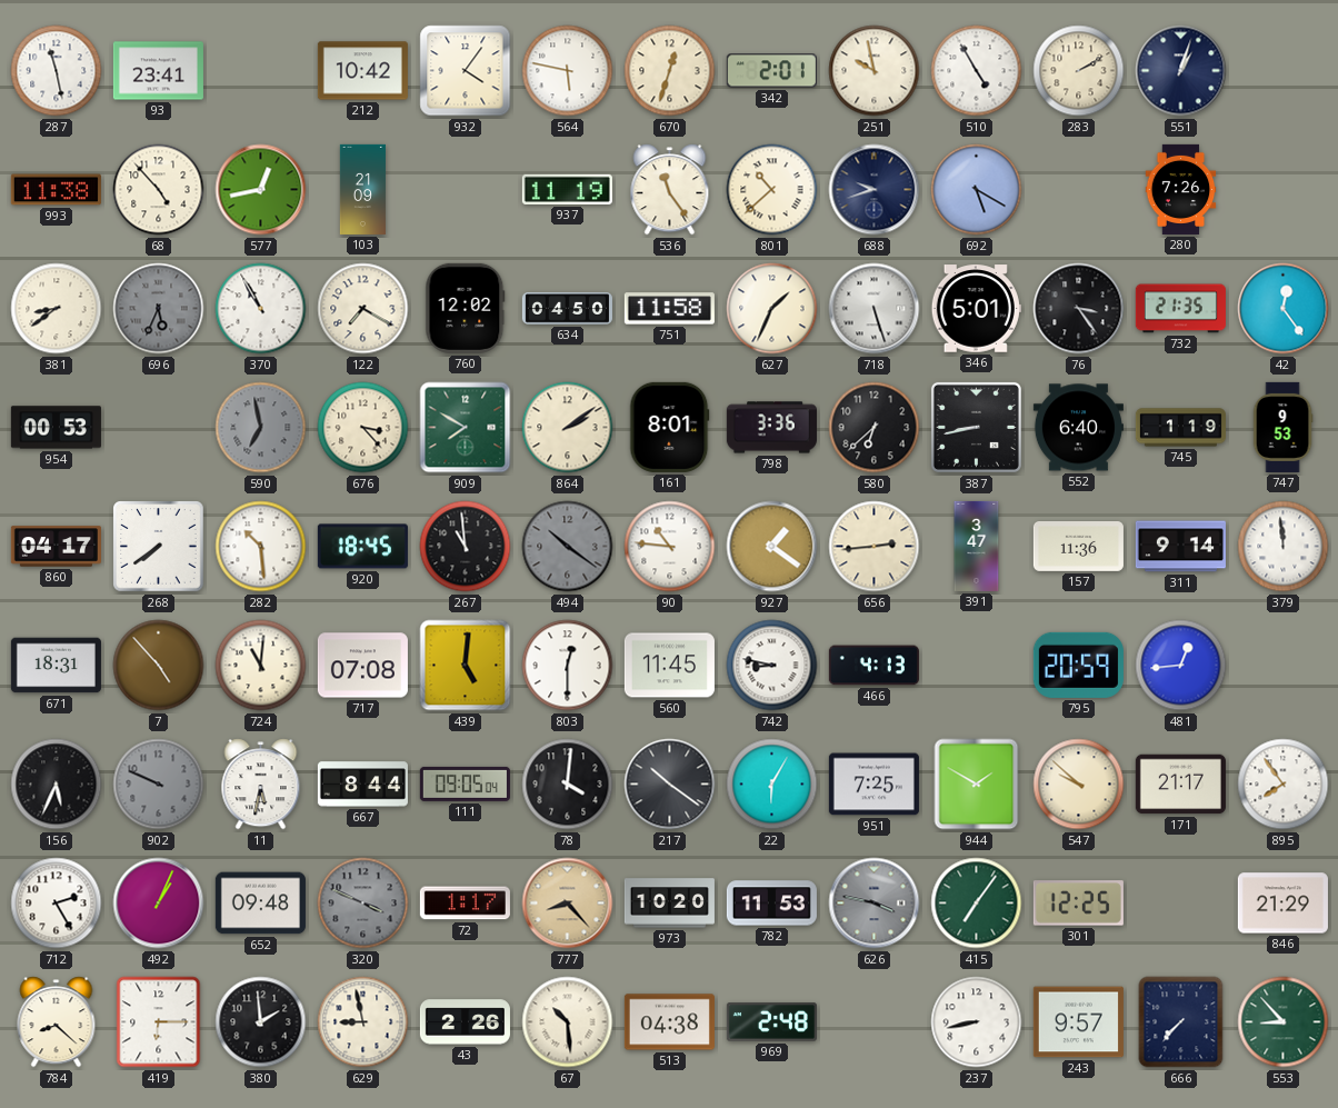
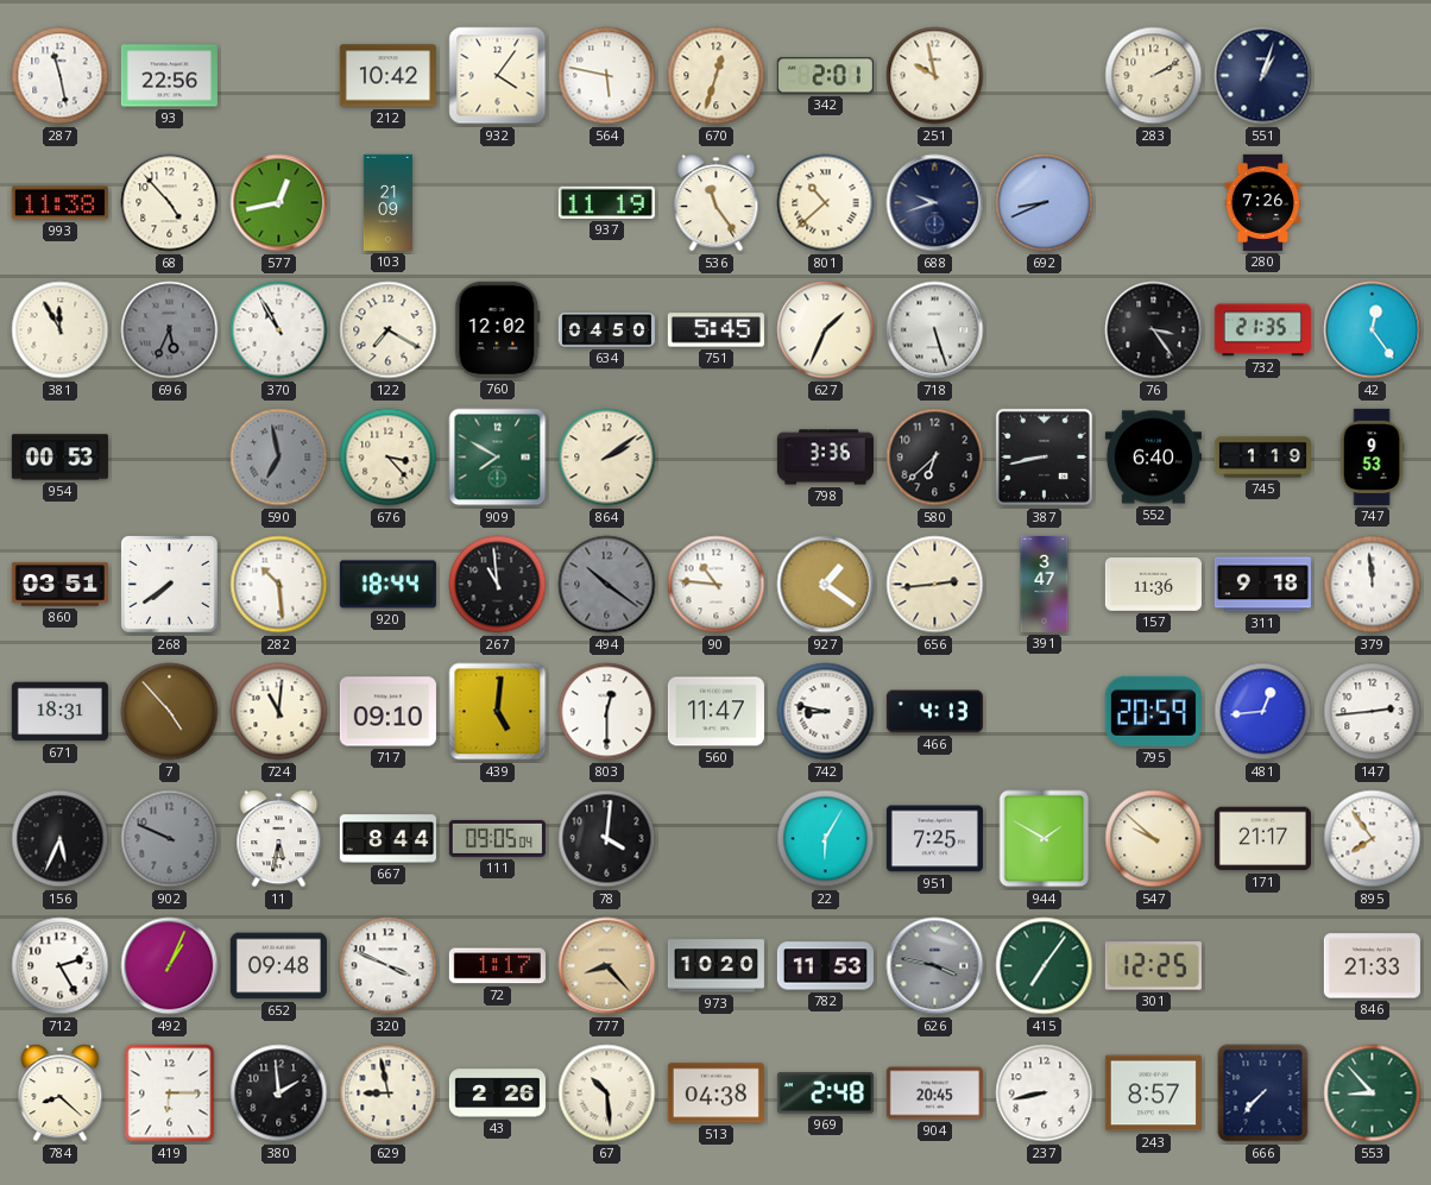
93: 23:41 -> 22:56 (169, 76)
510: 4:55 -> none (977, 71)
692: 5:20 -> 8:41 (1045, 203)
381: 8:39 -> 11:55 (61, 330)
751: 11:58 -> 5:45 (715, 330)
346: 5:01 -> none (976, 309)
161: 8:01 -> none (670, 427)
860: 04:17 -> 03:51 (59, 585)
920: 18:45 -> 18:44 (387, 585)
311: 9:14 -> 9:18 (1262, 585)
717: 07:08 -> 09:10 (387, 712)
560: 11:45 -> 11:47 (715, 712)
147: none -> 2:44 (1373, 712)
217: 10:21 -> none (670, 785)
320 dial: grey -> white (389, 966)
846: 21:29 -> 21:33 (1372, 966)
904: none -> 20:45 (934, 1093)
243: 9:57 -> 8:57 (1153, 1093)
